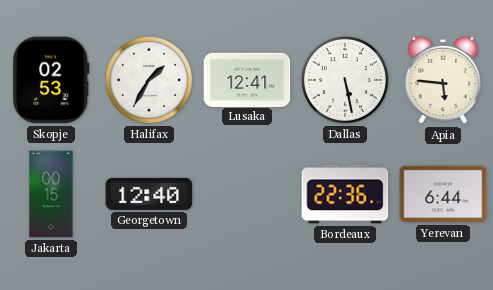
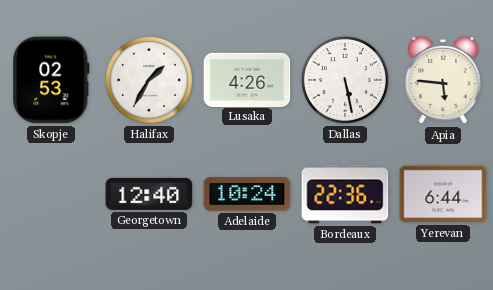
Lusaka: 12:41 -> 4:26 (247, 79)
Jakarta: 00:15 -> none (51, 194)
Adelaide: none -> 10:24 (247, 194)
